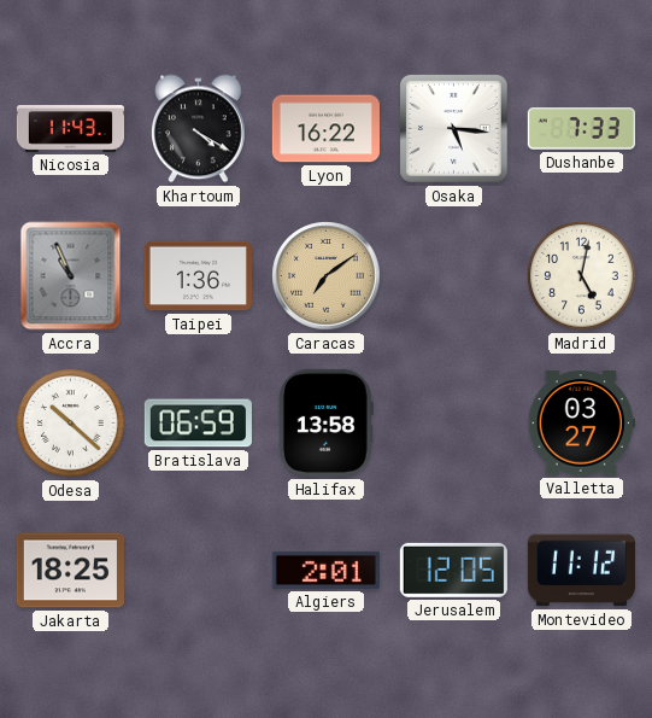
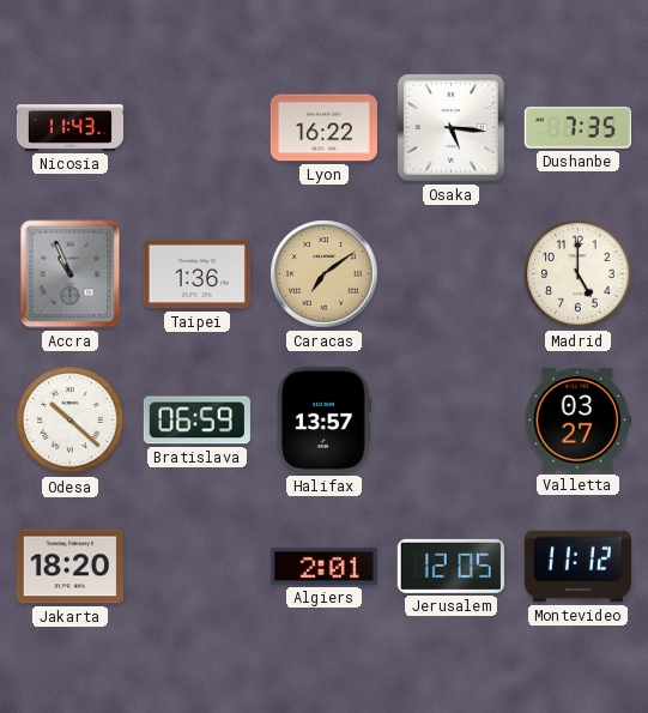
Khartoum: 4:20 -> none (199, 129)
Dushanbe: 7:33 -> 7:35 (577, 128)
Madrid: 5:02 -> 5:00 (579, 274)
Halifax: 13:58 -> 13:57 (323, 419)
Jakarta: 18:25 -> 18:20 (69, 567)
